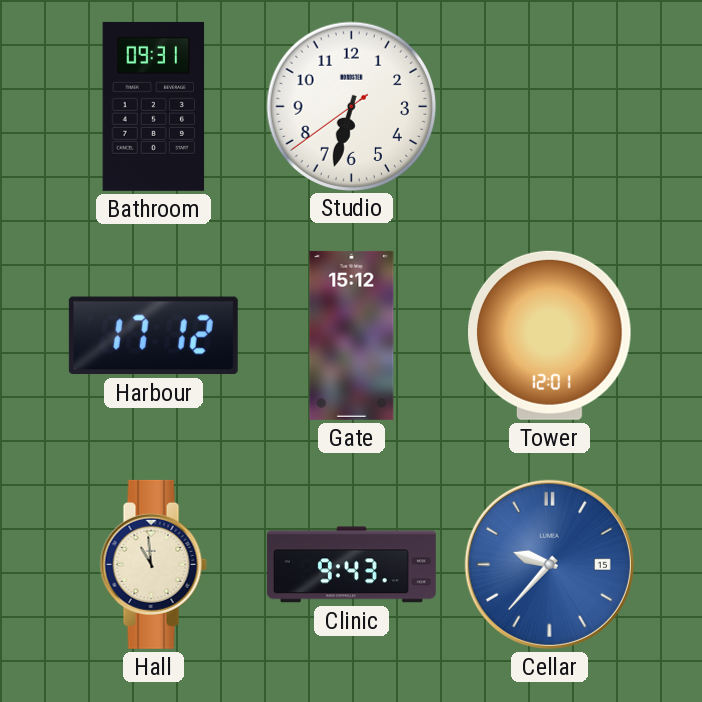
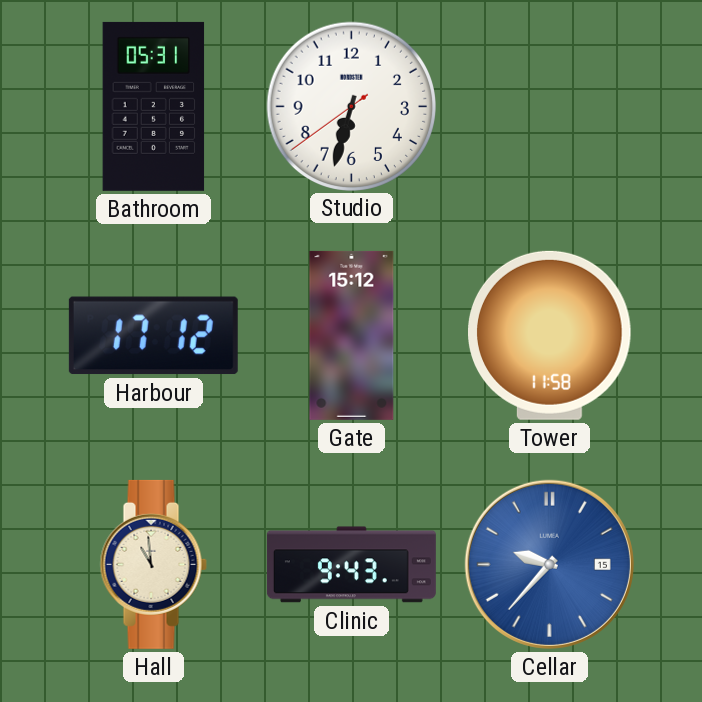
Bathroom: 09:31 -> 05:31 (154, 106)
Tower: 12:01 -> 11:58 (550, 335)
